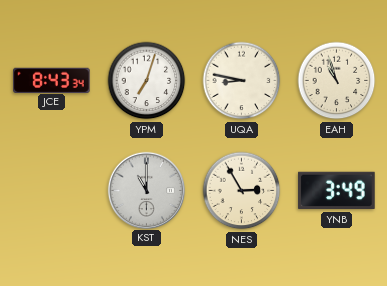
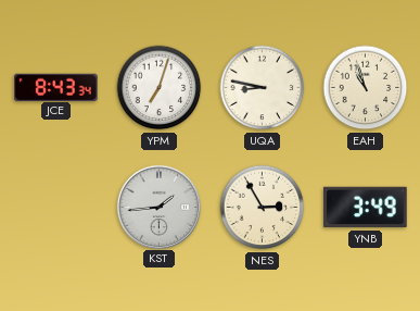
KST: 11:00 -> 1:44 (158, 207)
